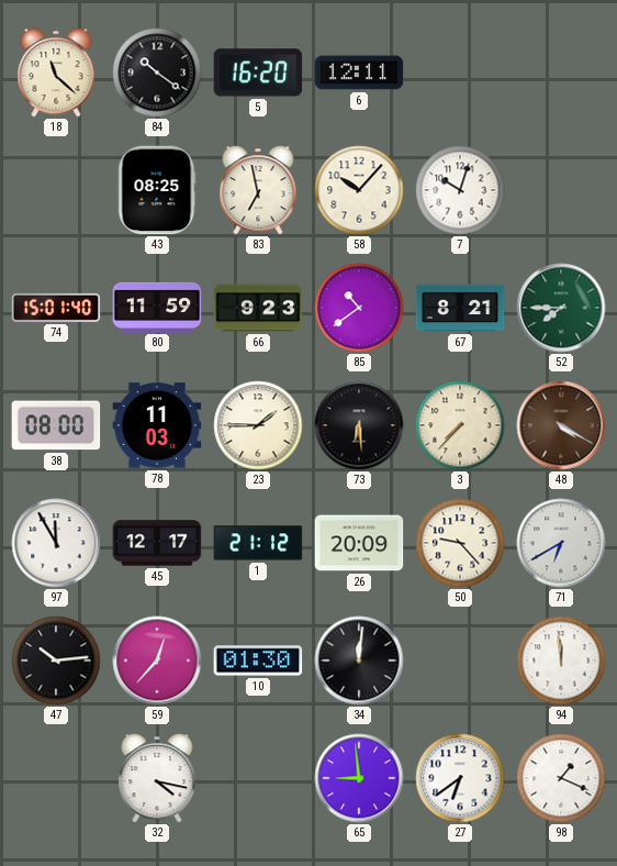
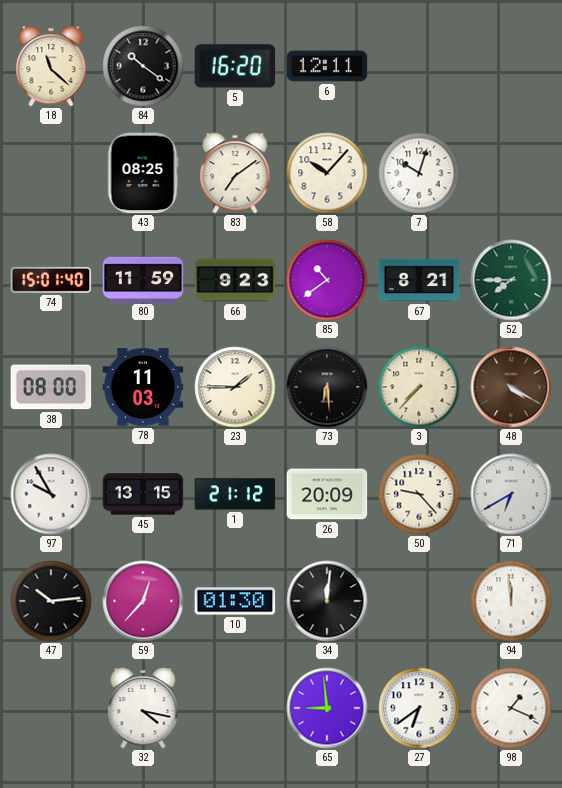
83: 6:58 -> 7:09 (235, 173)
97: 11:55 -> 9:55 (51, 494)
45: 12:17 -> 13:15 (143, 494)
